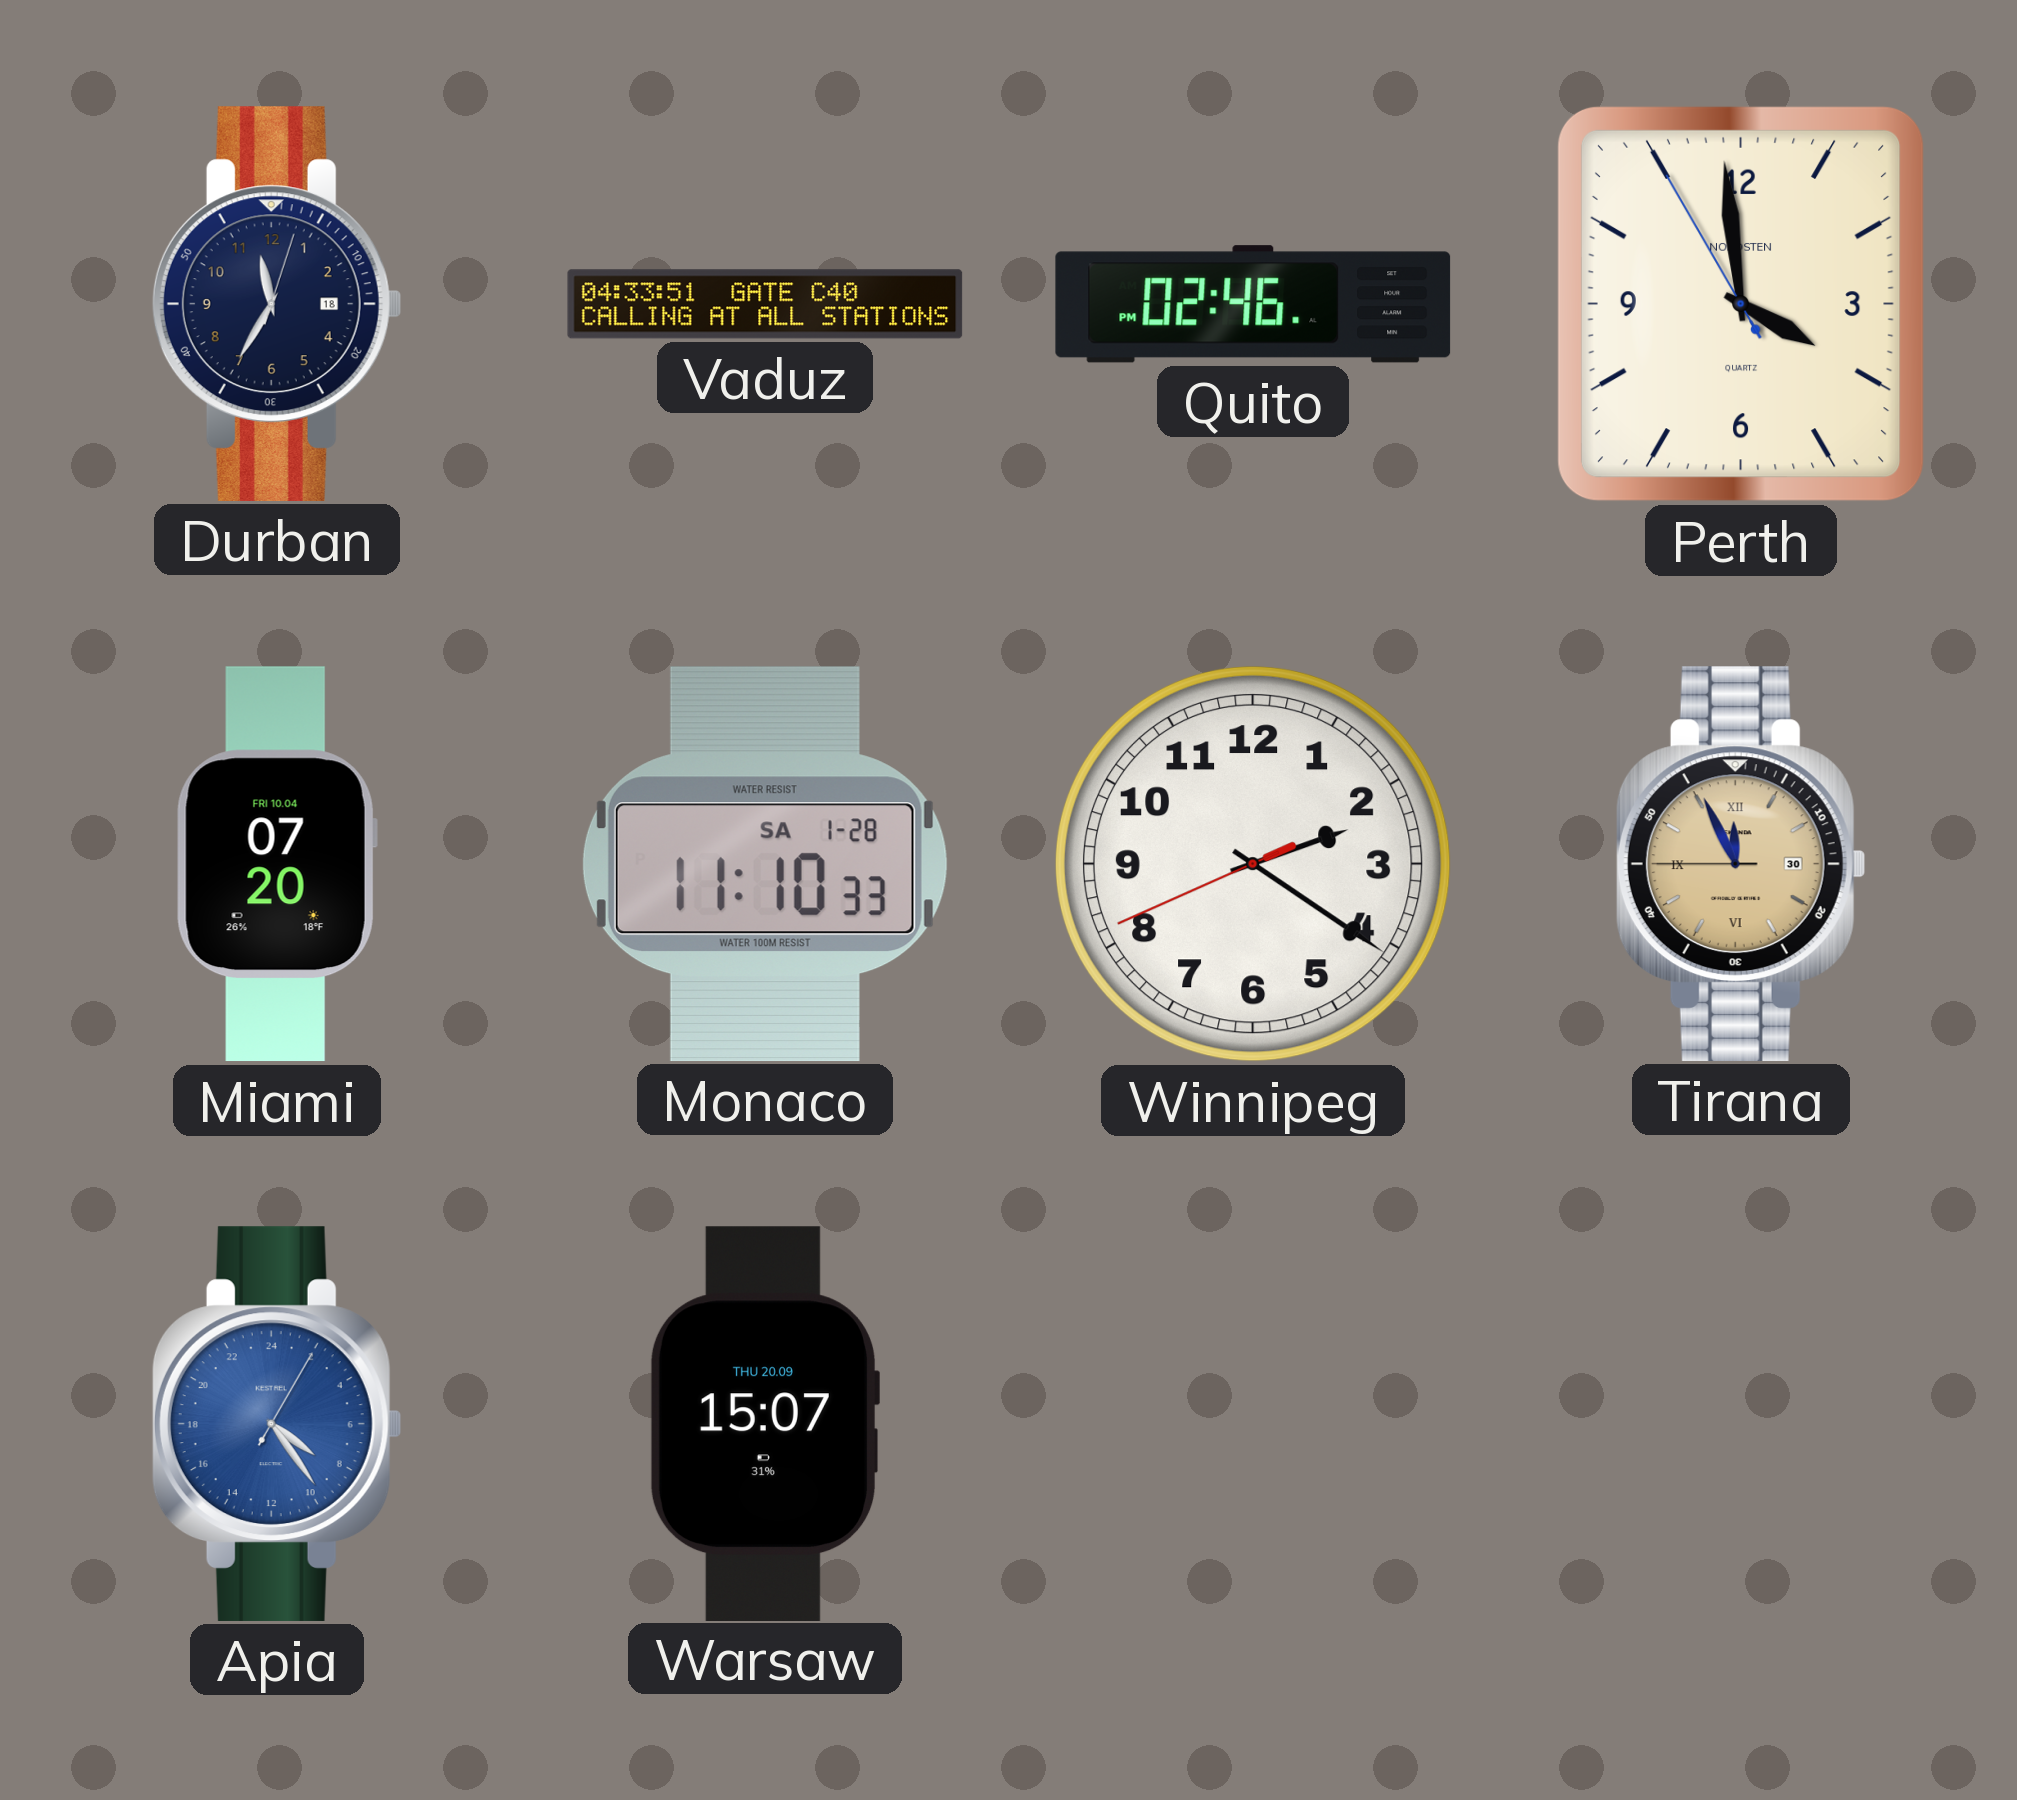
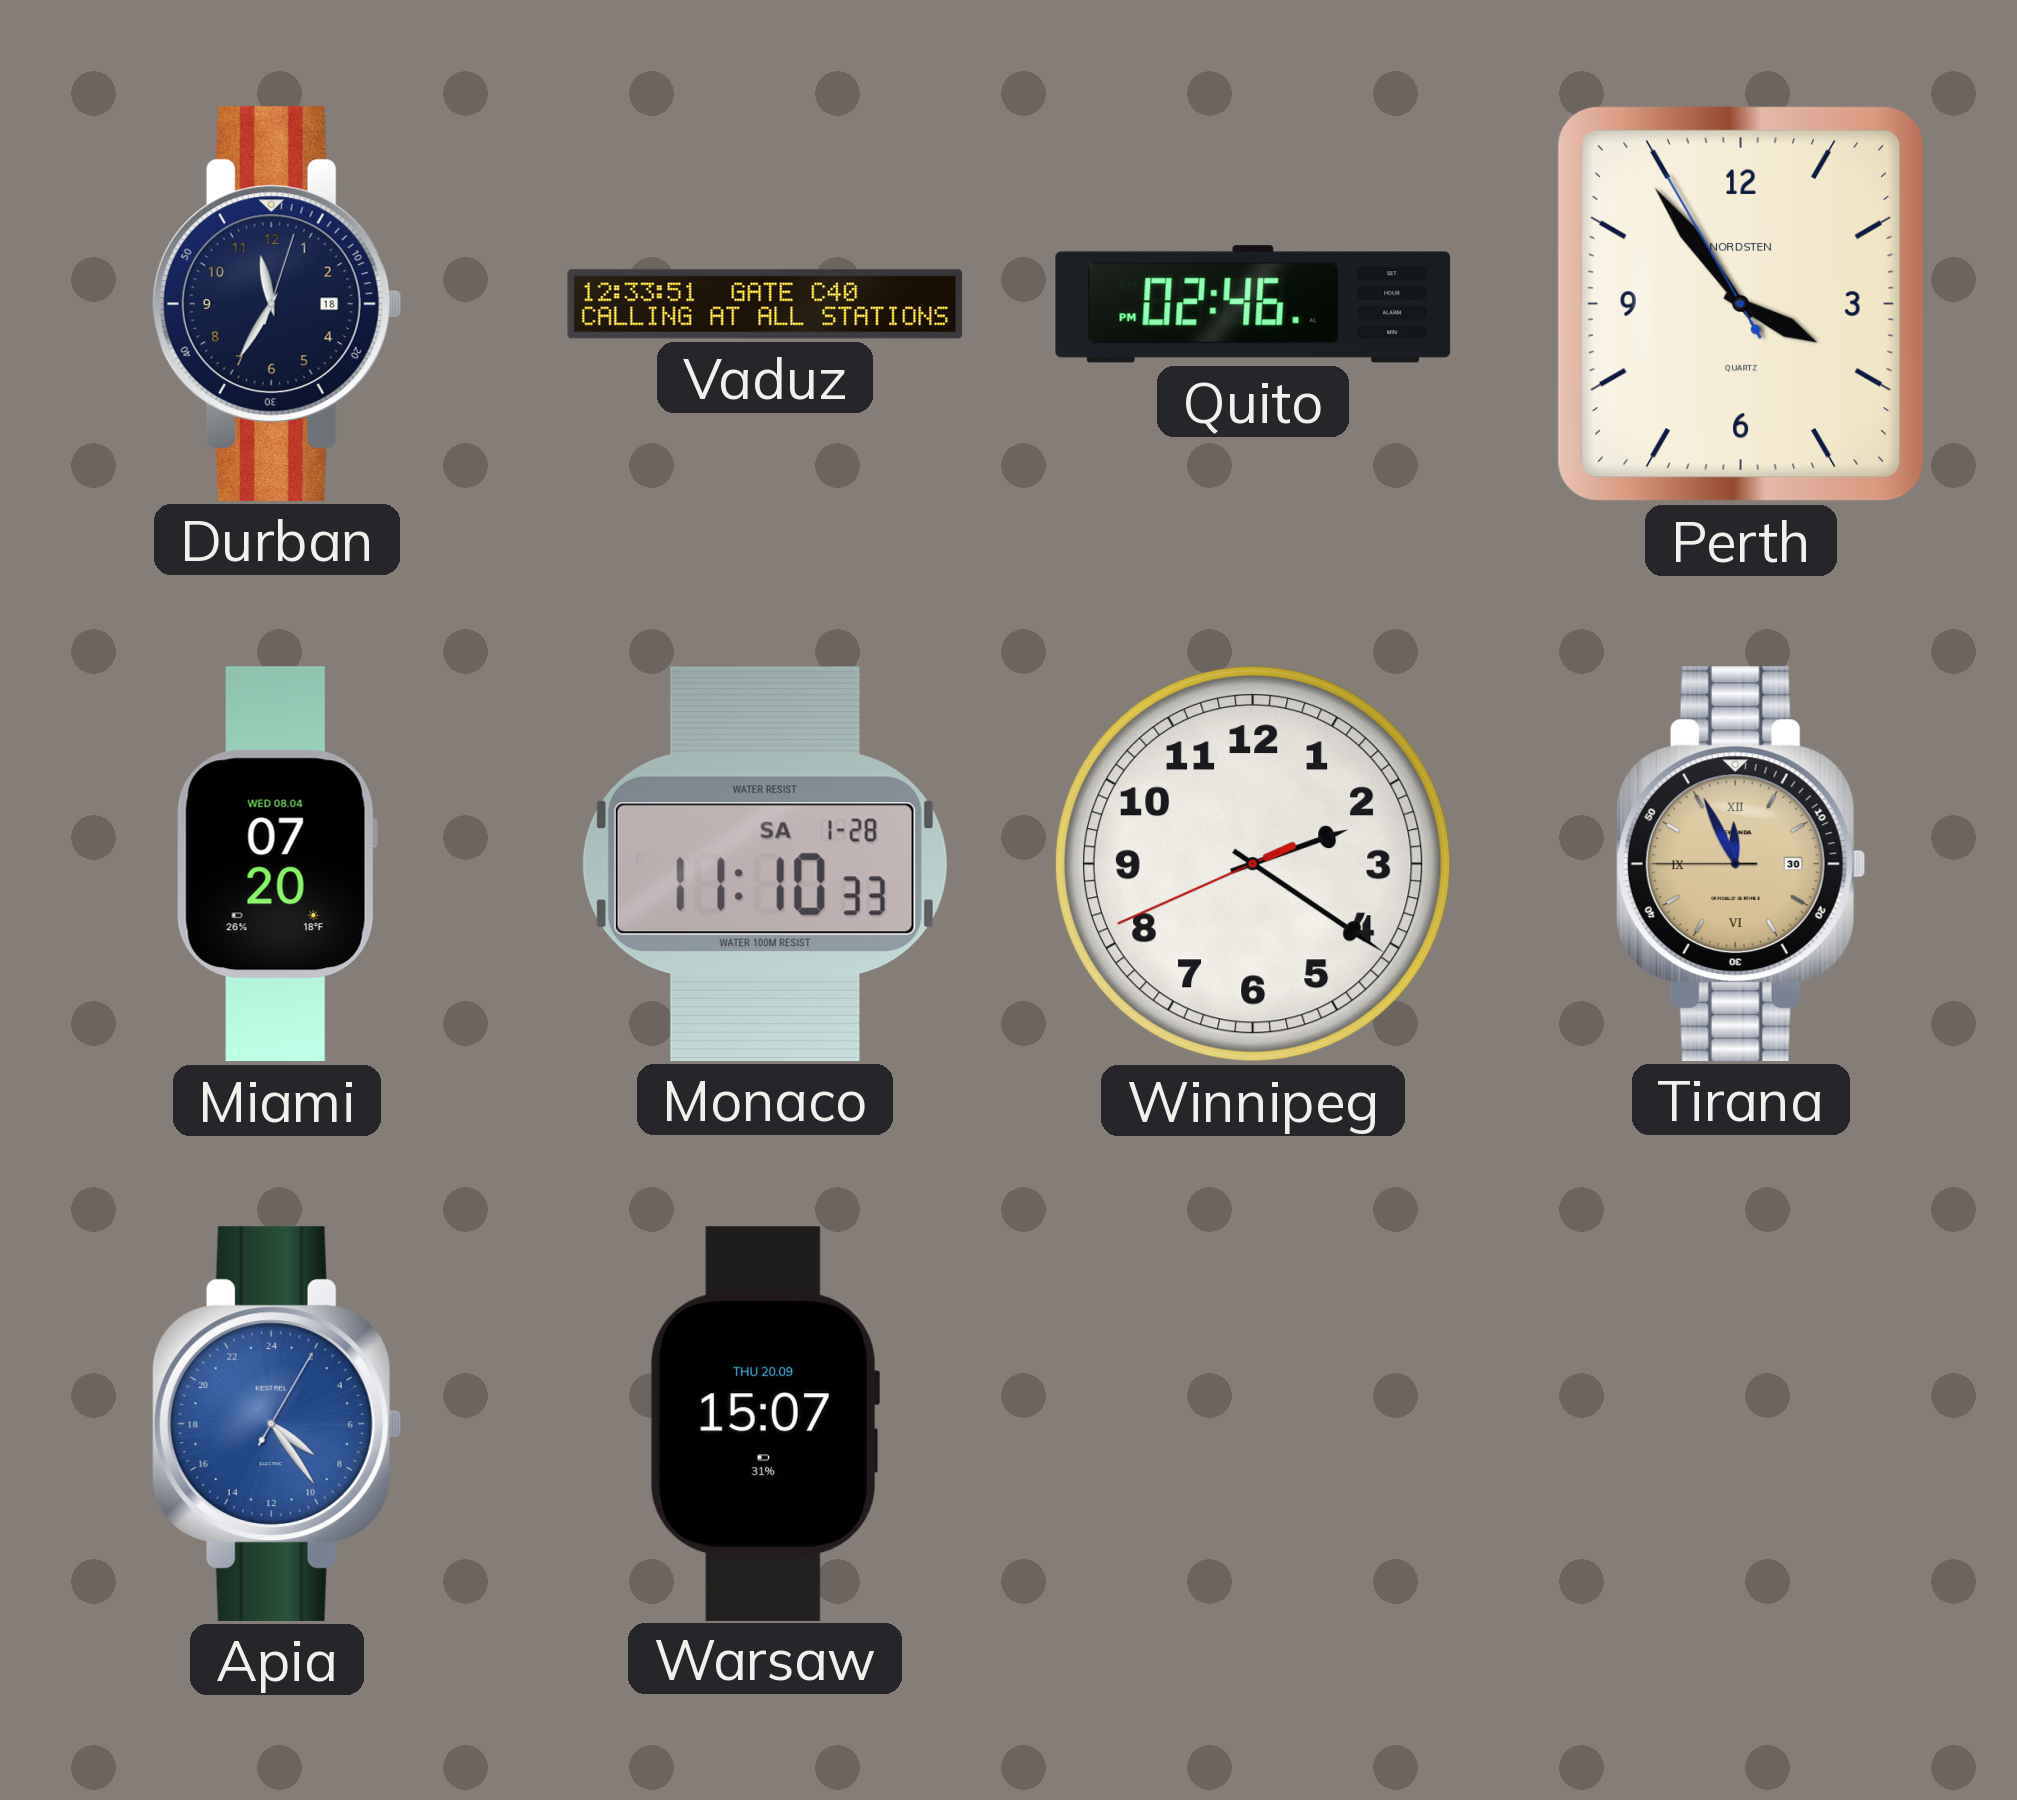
Vaduz: 04:33 -> 12:33 (765, 304)
Perth: 3:58 -> 3:53 (1741, 304)
Miami date: FRI 10.04 -> WED 08.04 (277, 864)
